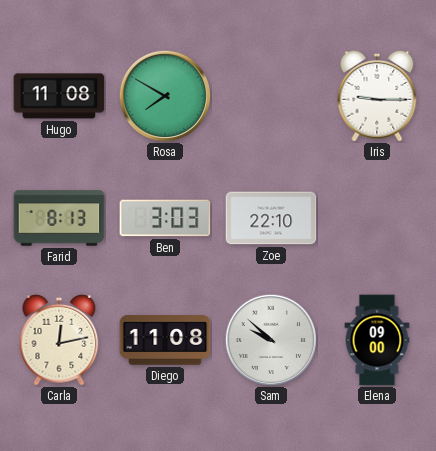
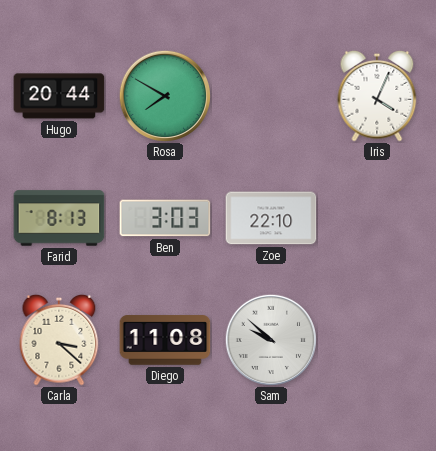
Hugo: 11:08 -> 20:44 (59, 96)
Iris: 9:15 -> 4:04 (377, 96)
Carla: 12:13 -> 3:22 (59, 340)
Elena: 09:00 -> none (377, 340)
